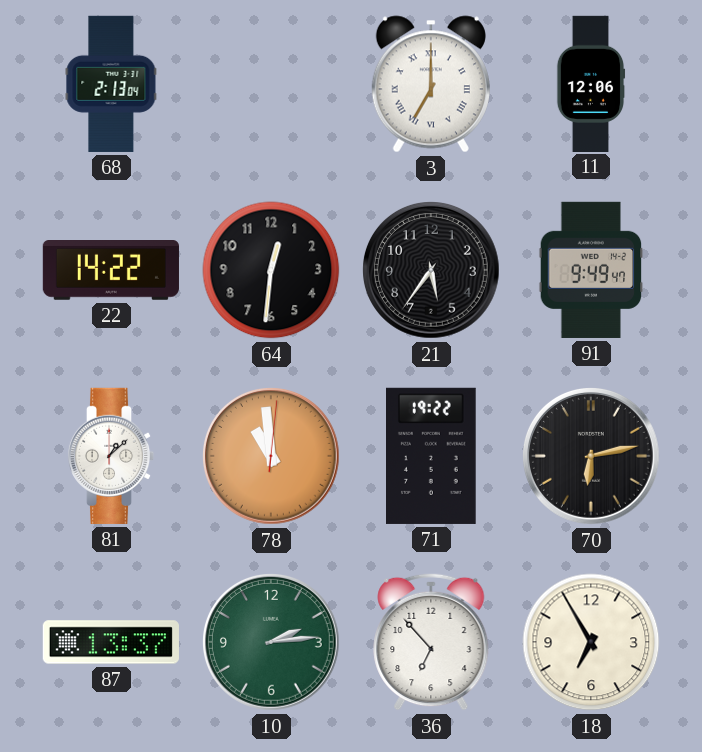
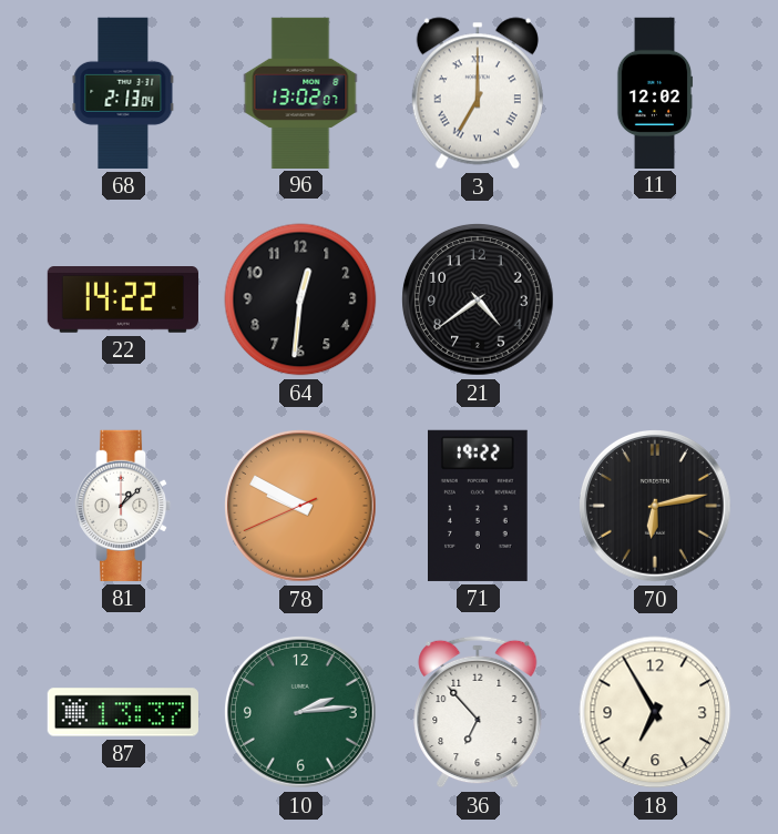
96: none -> 13:02 (300, 92)
11: 12:06 -> 12:02 (655, 92)
21: 5:36 -> 4:39 (479, 301)
91: 9:49 -> none (591, 270)
78: 10:59 -> 9:49 (301, 507)
